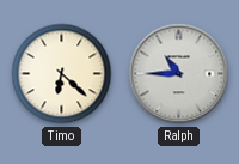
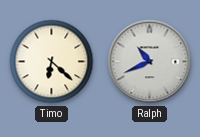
Ralph: 10:45 -> 10:41 (150, 62)
